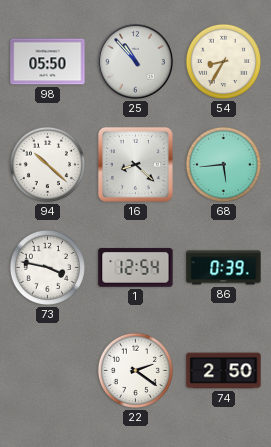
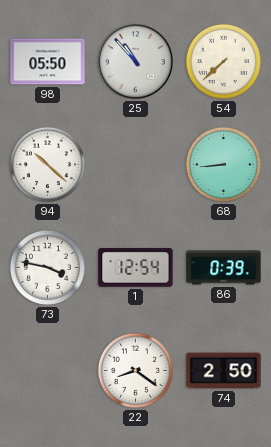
54: 8:35 -> 7:38 (223, 61)
16: 8:22 -> none (135, 164)
68: 5:44 -> 8:44 (223, 164)
22: 2:21 -> 8:21 (135, 370)
